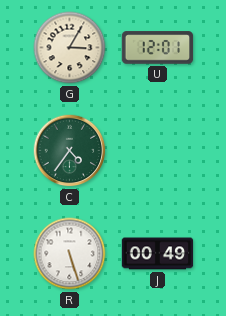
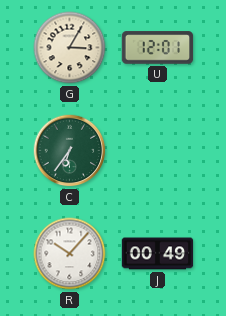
C: 4:36 -> 6:36 (70, 151)
R: 5:27 -> 10:07 (70, 254)
